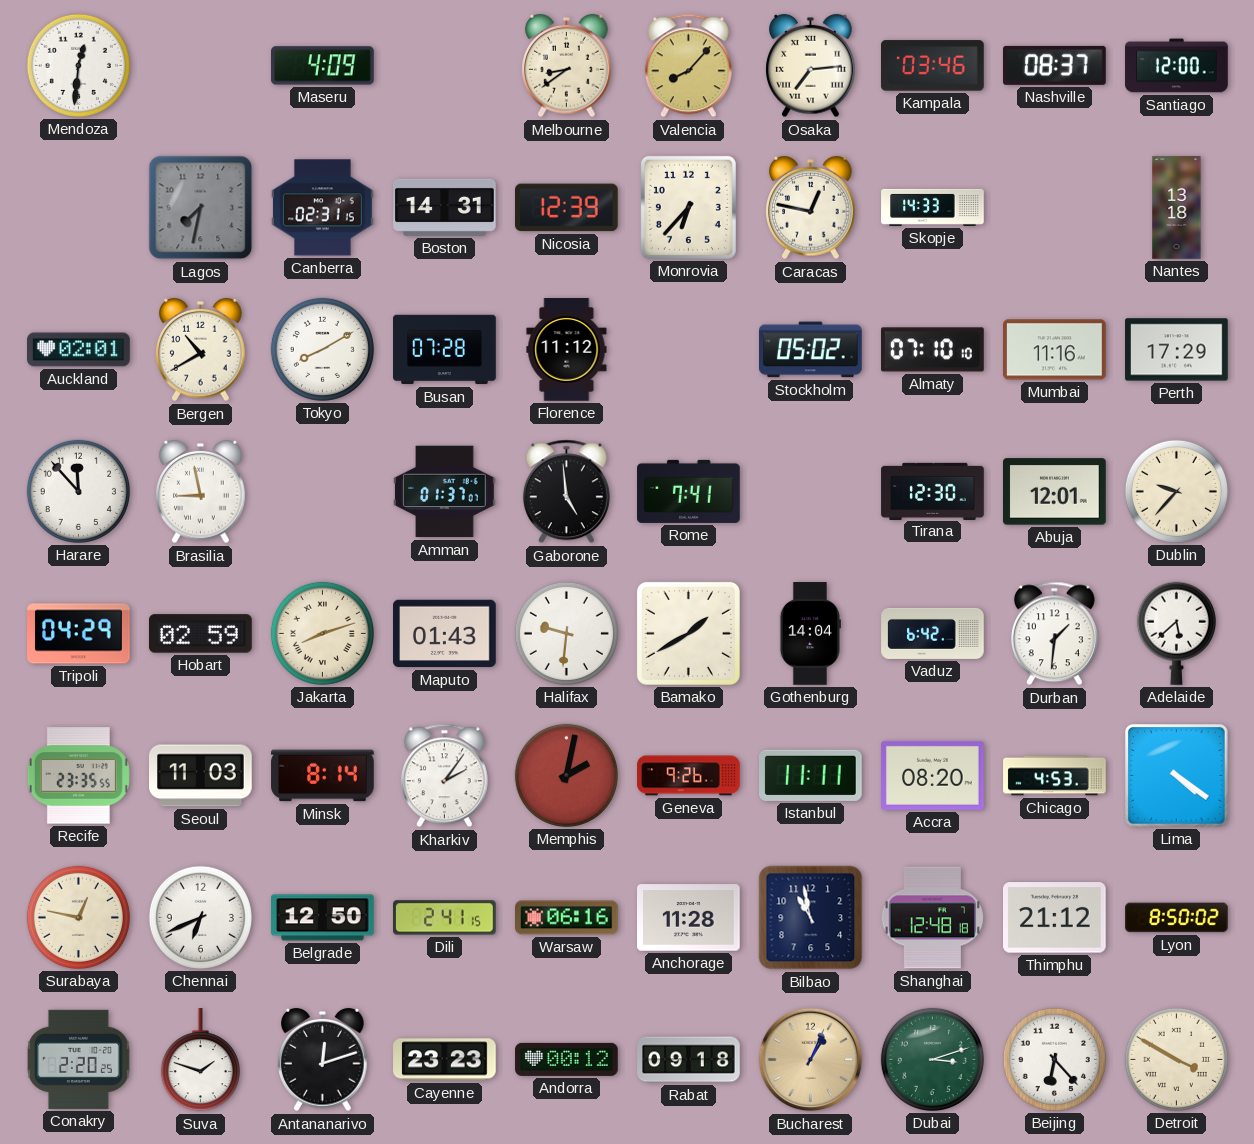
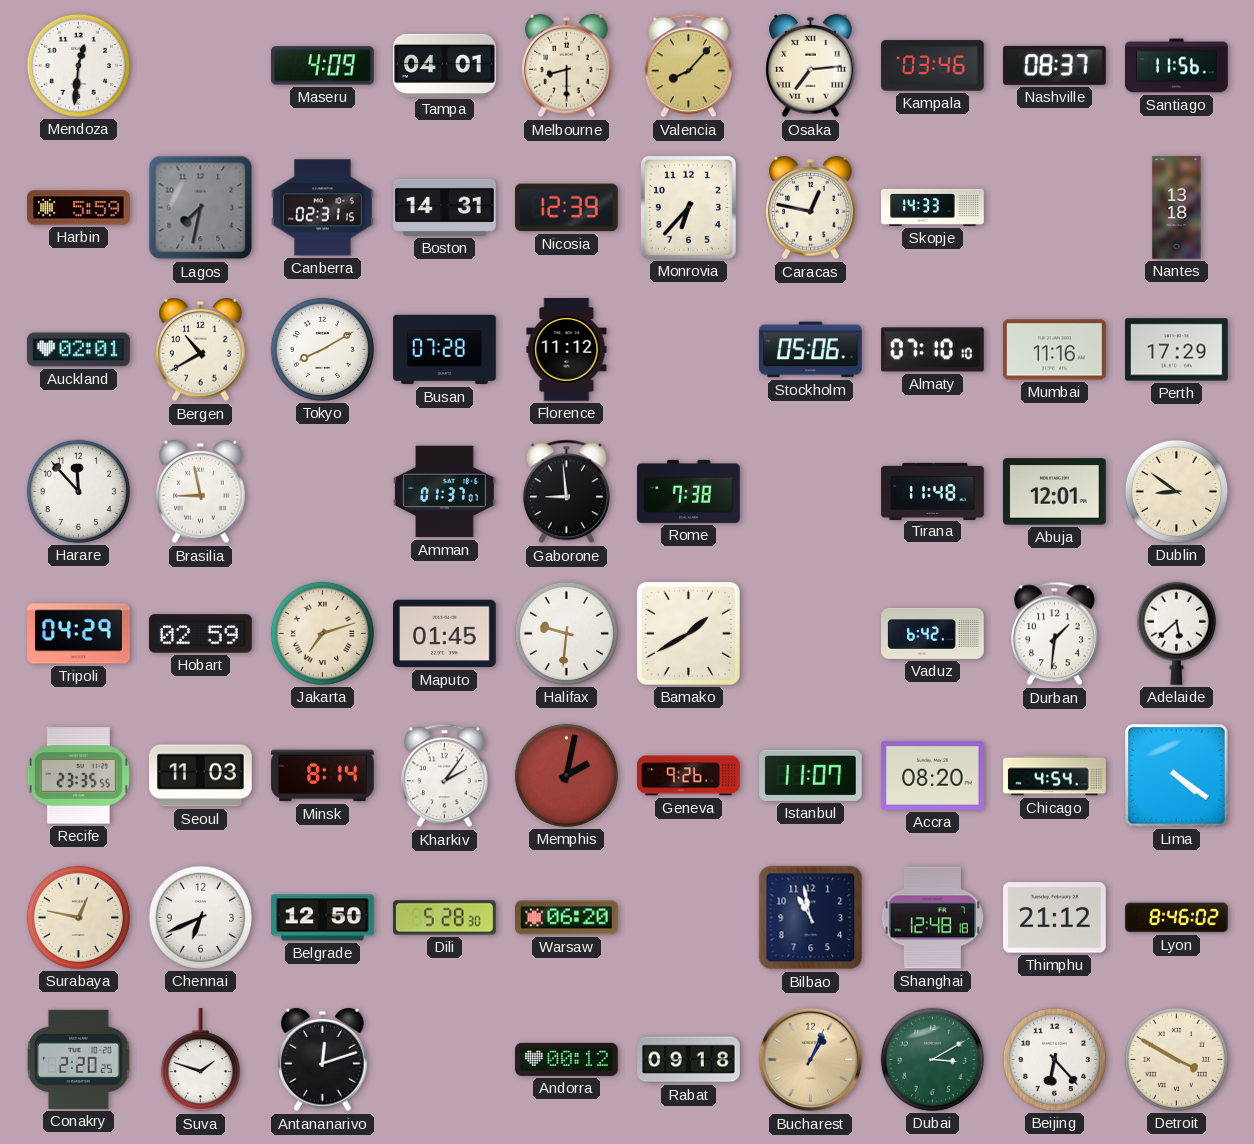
Tampa: none -> 04:01 (445, 65)
Melbourne: 8:39 -> 8:30 (567, 66)
Santiago: 12:00 -> 11:56 (1177, 66)
Harbin: none -> 5:59 (79, 208)
Stockholm: 05:02 -> 05:06 (811, 350)
Gaborone: 4:59 -> 8:59 (566, 492)
Rome: 7:41 -> 7:38 (689, 491)
Tirana: 12:30 -> 11:48 (933, 491)
Dublin: 9:37 -> 8:51 (1176, 491)
Jakarta: 8:12 -> 7:12 (322, 633)
Maputo: 01:43 -> 01:45 (445, 634)
Gothenburg: 14:04 -> none (810, 634)
Istanbul: 11:11 -> 11:07 (811, 775)
Chicago: 4:53 -> 4:54 (1055, 776)
Dili: 2:41 -> 5:28 (445, 918)
Warsaw: 06:16 -> 06:20 (567, 918)
Anchorage: 11:28 -> none (689, 918)
Lyon: 8:50 -> 8:46 (1177, 918)
Cayenne: 23:23 -> none (445, 1060)
Dubai: 3:12 -> 3:10 (932, 1059)
